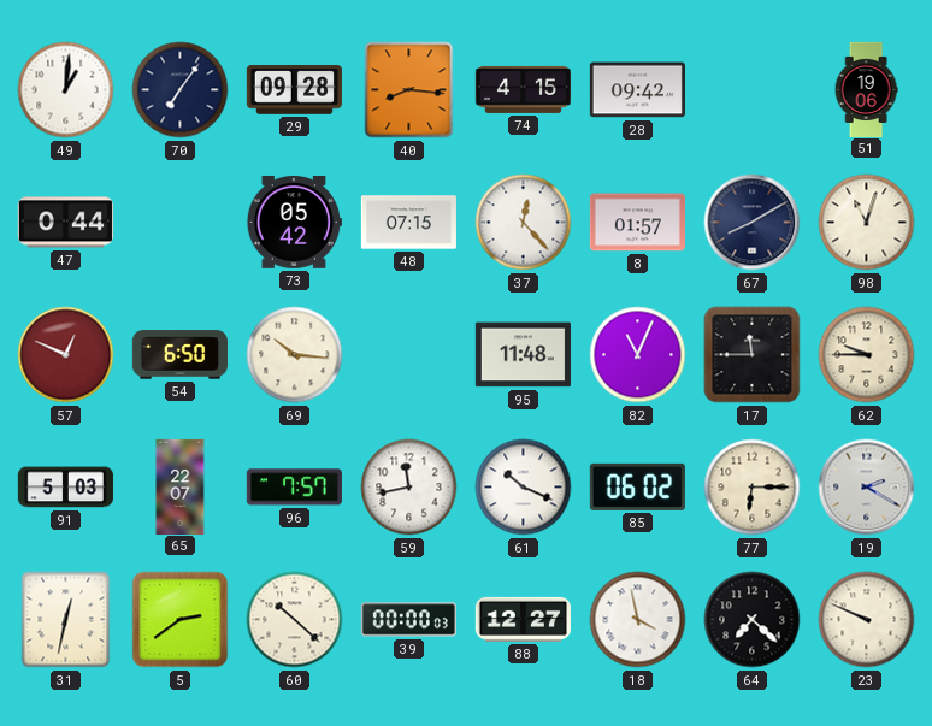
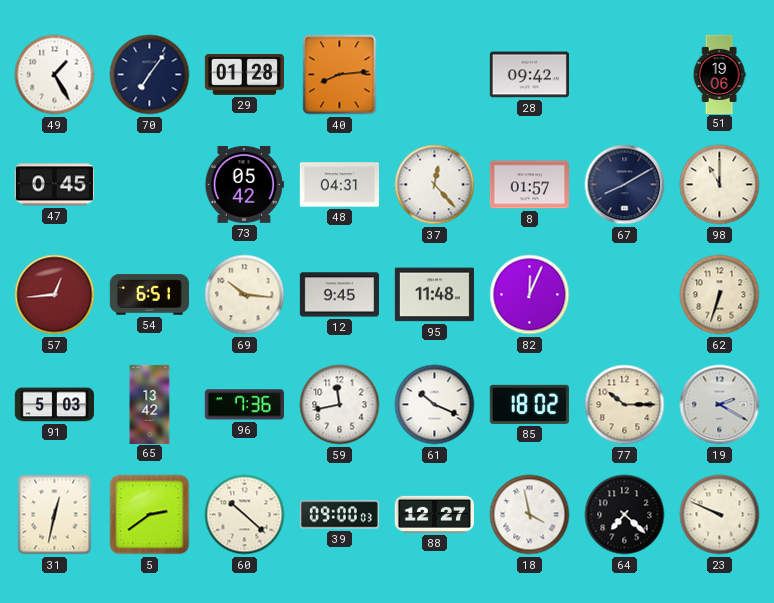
49: 1:01 -> 1:25 (55, 75)
29: 09:28 -> 01:28 (244, 75)
40: 8:16 -> 8:14 (340, 75)
74: 4:15 -> none (523, 89)
47: 0:44 -> 0:45 (54, 185)
48: 07:15 -> 04:31 (339, 185)
98: 11:03 -> 11:00 (720, 185)
57: 12:49 -> 12:44 (55, 295)
54: 6:50 -> 6:51 (149, 295)
12: none -> 9:45 (339, 295)
82: 11:04 -> 12:04 (530, 295)
17: 11:45 -> none (753, 355)
62: 9:45 -> 6:33 (720, 295)
65: 22:07 -> 13:42 (150, 404)
96: 7:57 -> 7:36 (244, 405)
85: 06:02 -> 18:02 (529, 404)
77: 6:15 -> 10:15 (625, 405)
39: 00:00 -> 09:00 (339, 515)
